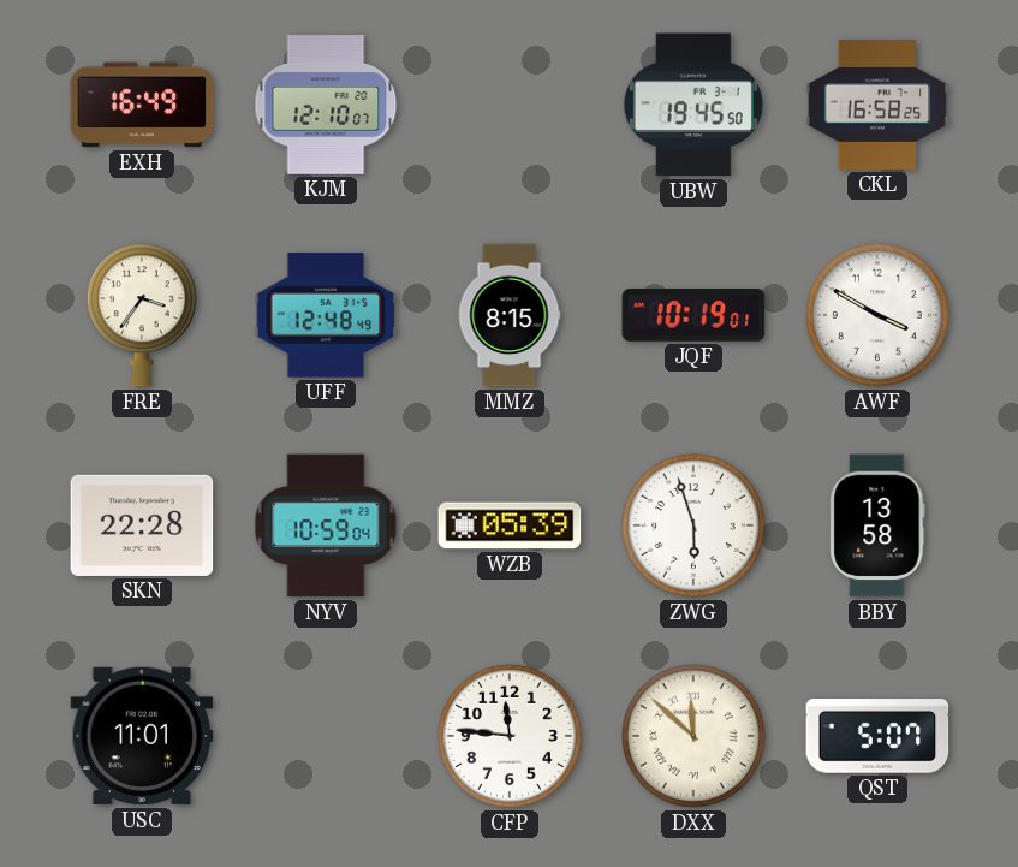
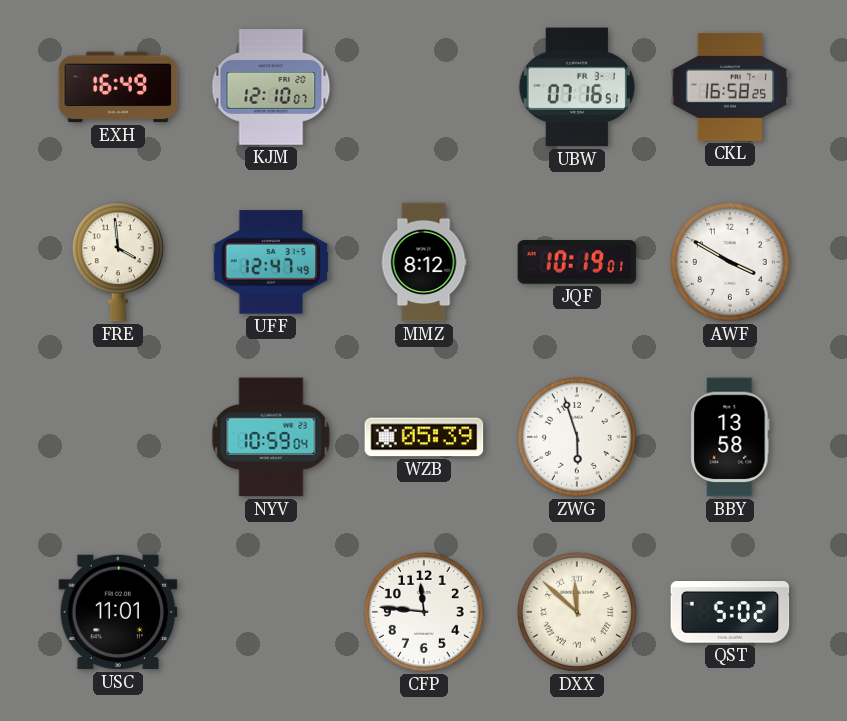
UBW: 19:45 -> 07:16 (577, 87)
FRE: 3:36 -> 3:59 (118, 262)
UFF: 12:48 -> 12:47 (271, 262)
MMZ: 8:15 -> 8:12 (424, 262)
SKN: 22:28 -> none (142, 525)
QST: 5:07 -> 5:02 (730, 612)
